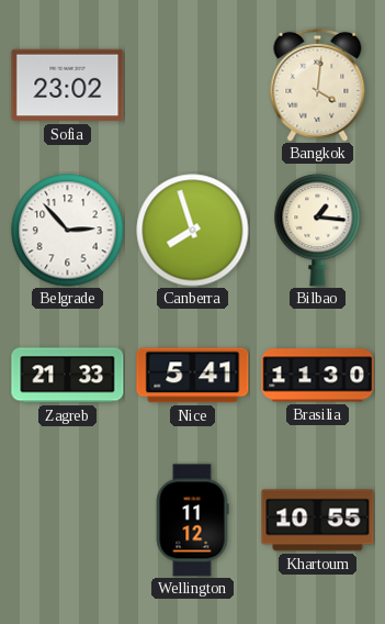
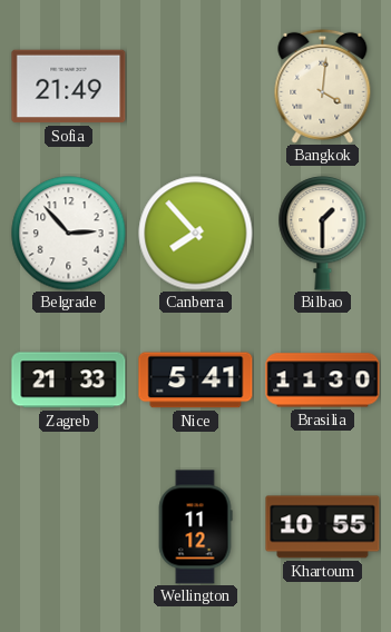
Sofia: 23:02 -> 21:49 (69, 87)
Canberra: 7:57 -> 7:53 (196, 234)
Bilbao: 1:16 -> 1:30 (323, 234)
